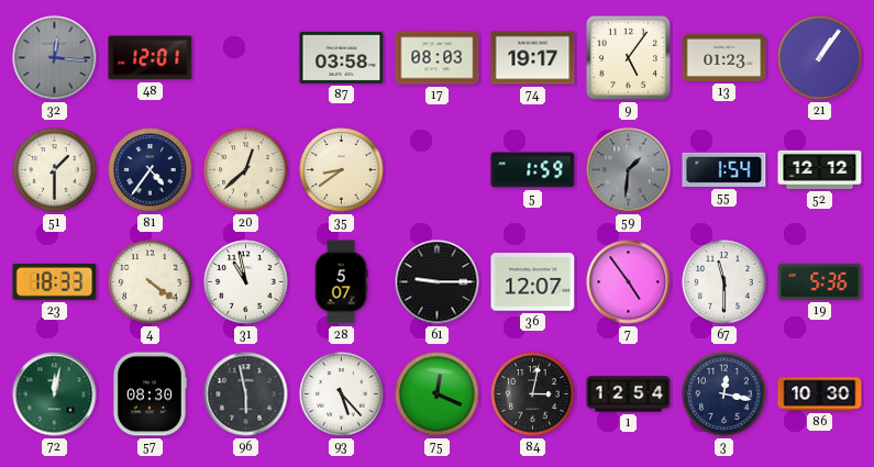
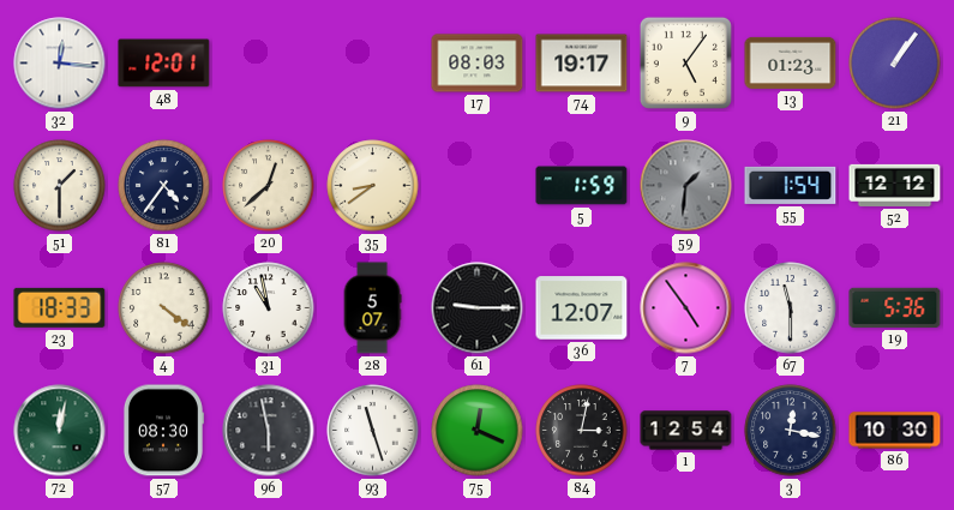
32 dial: grey -> white (60, 64)
87: 03:58 -> none (342, 57)
93: 5:23 -> 11:27 (373, 431)
